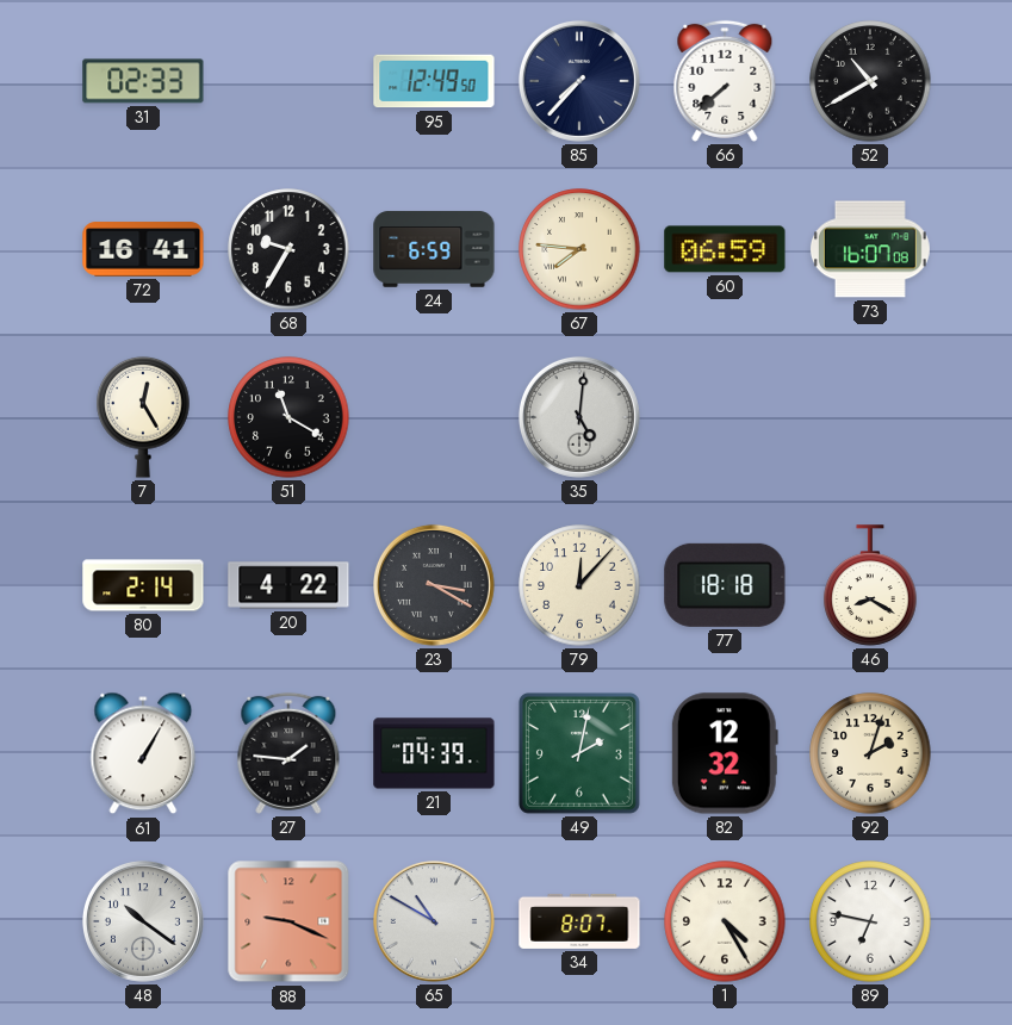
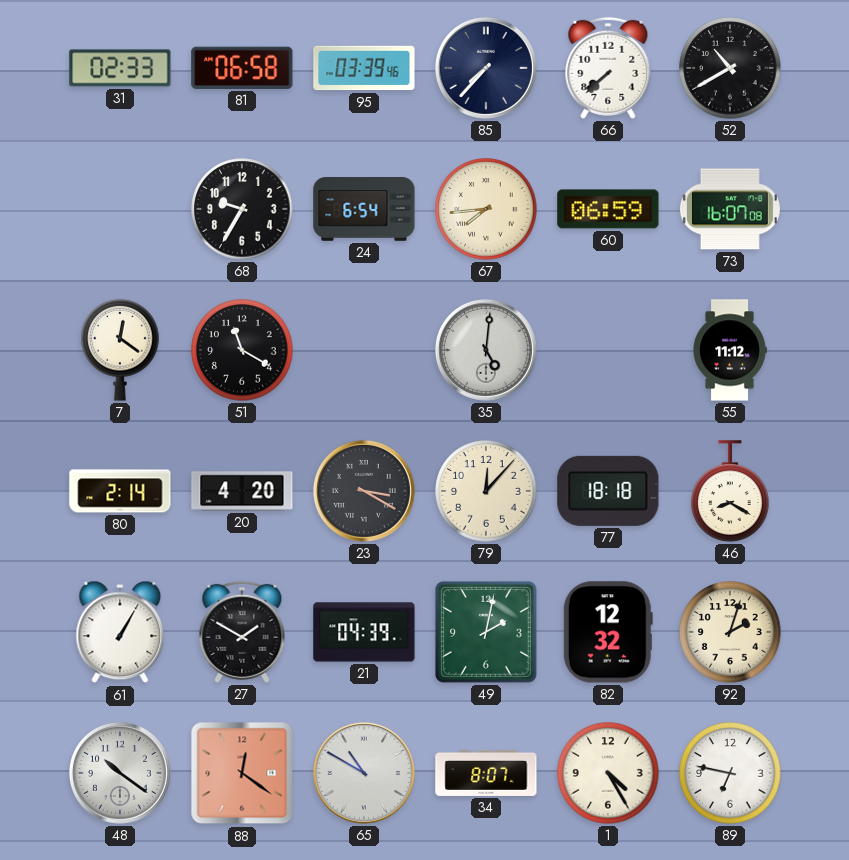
81: none -> 06:58 (242, 68)
95: 12:49 -> 03:39 (364, 68)
72: 16:41 -> none (143, 249)
24: 6:59 -> 6:54 (364, 209)
67: 7:46 -> 7:44 (486, 209)
7: 12:25 -> 12:21 (120, 350)
55: none -> 11:12 (730, 350)
20: 4:22 -> 4:20 (242, 491)
27: 1:46 -> 1:50 (242, 632)
88: 9:19 -> 12:21 (242, 773)
